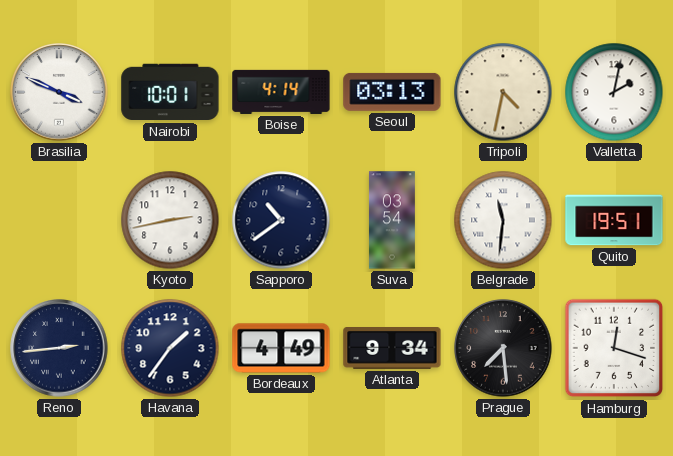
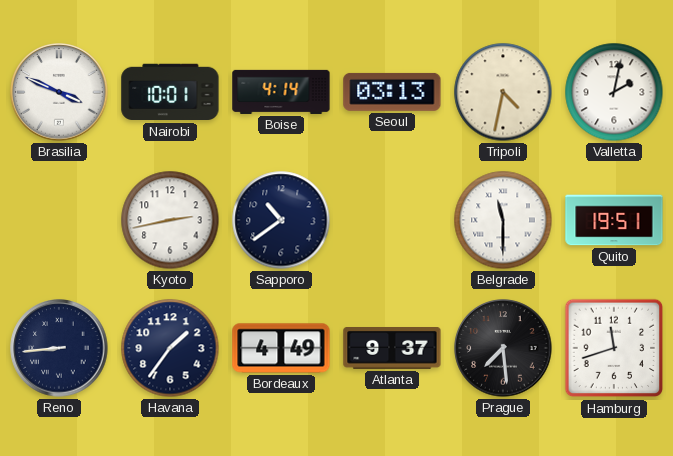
Suva: 03:54 -> none (392, 220)
Belgrade: 11:31 -> 11:30 (503, 220)
Reno: 2:44 -> 8:44 (59, 348)
Atlanta: 9:34 -> 9:37 (392, 349)
Hamburg: 12:18 -> 11:42 (614, 348)
